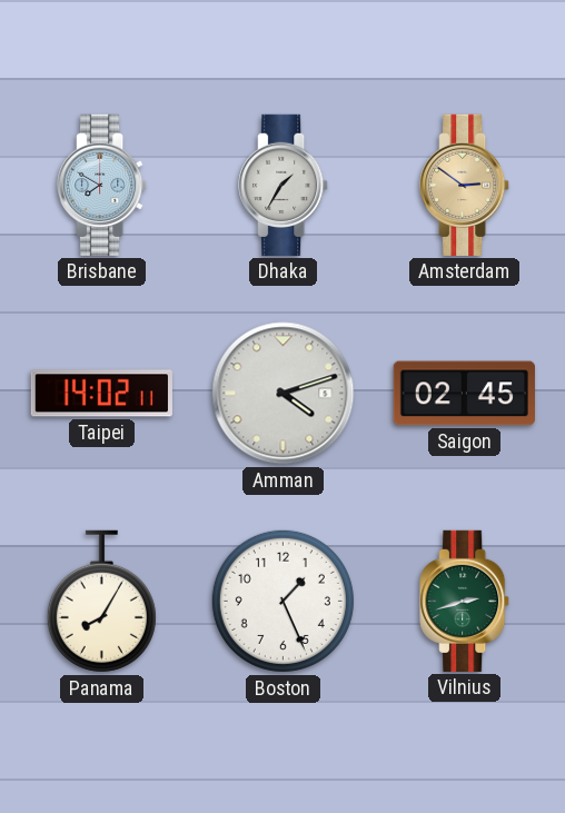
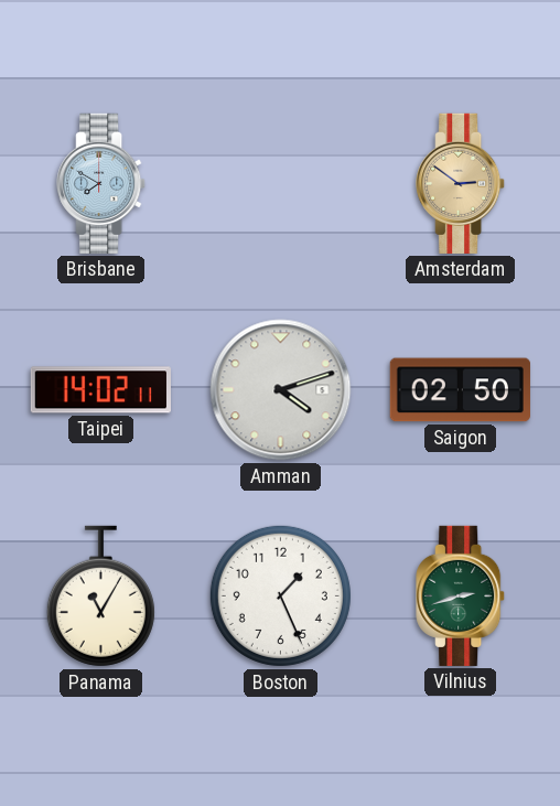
Dhaka: 1:35 -> none (284, 185)
Saigon: 02:45 -> 02:50 (460, 390)
Panama: 8:05 -> 11:05 (100, 597)
